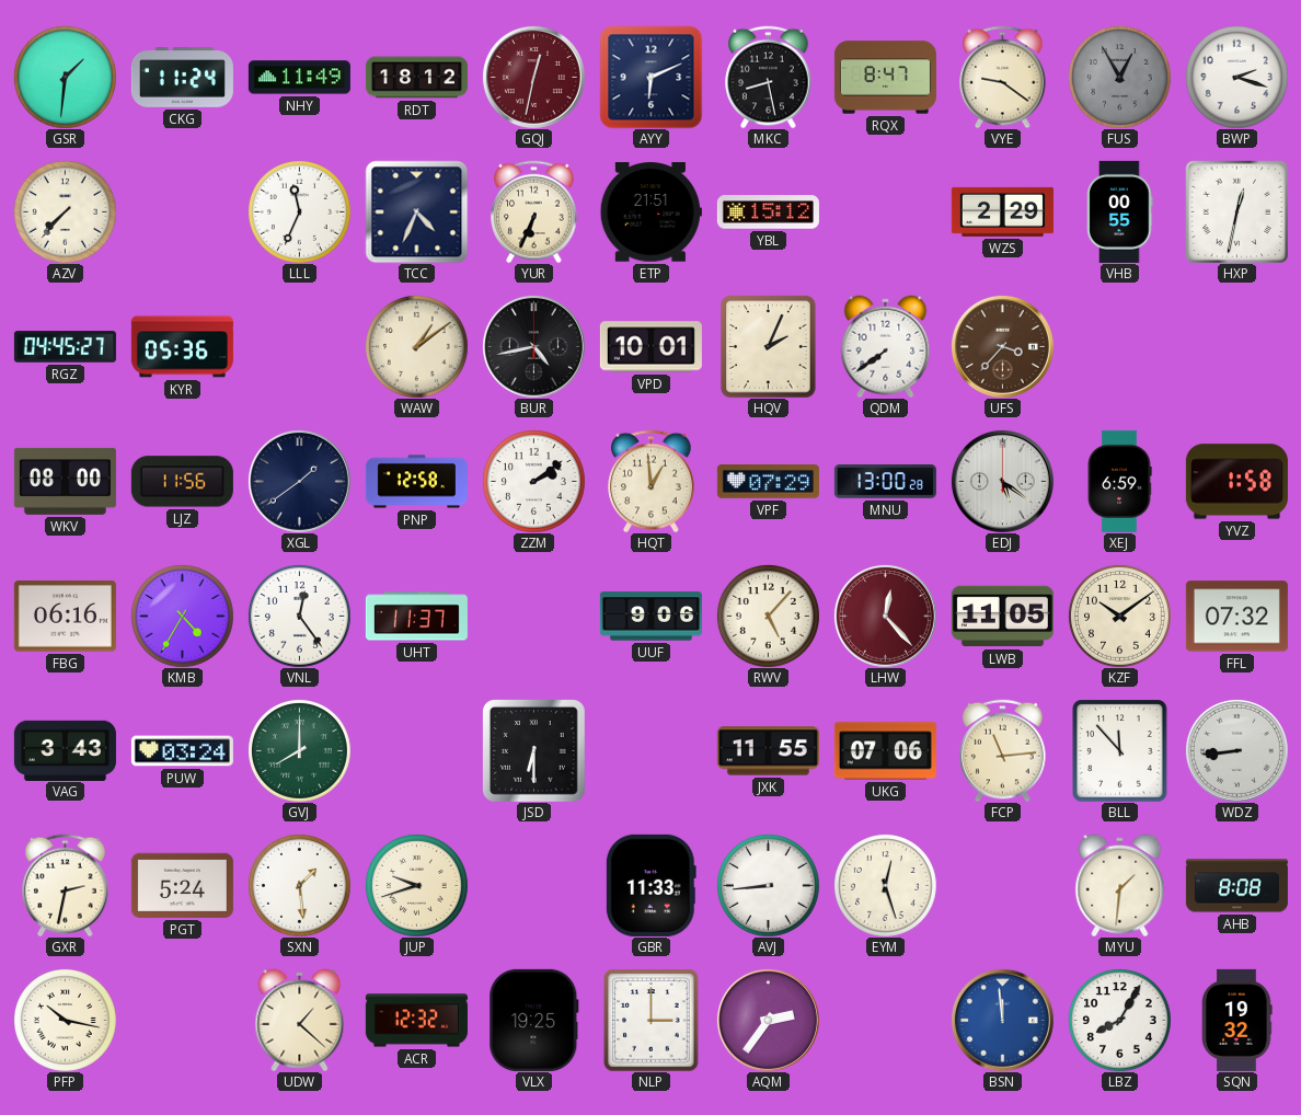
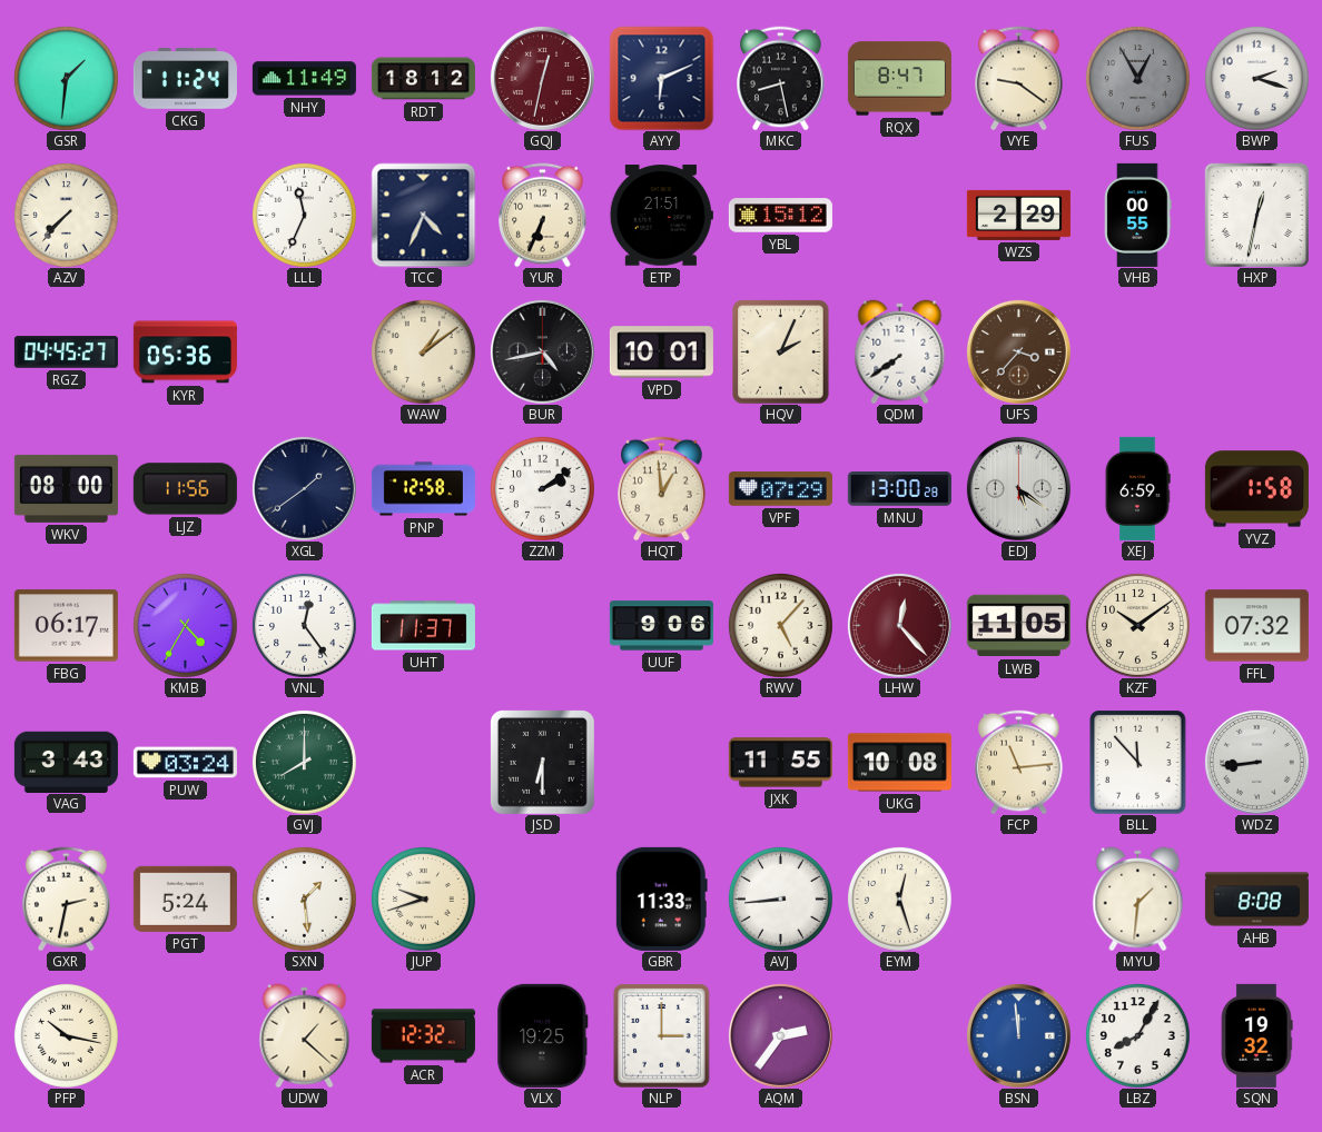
FBG: 06:16 -> 06:17 (66, 626)
UKG: 07:06 -> 10:08 (899, 763)
